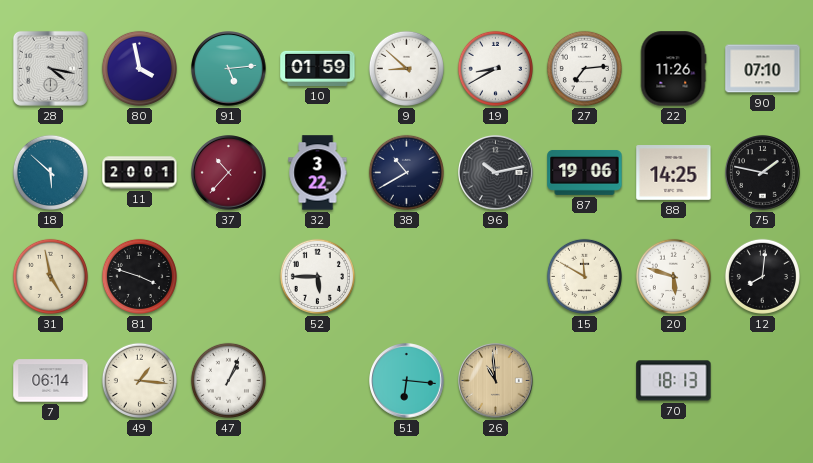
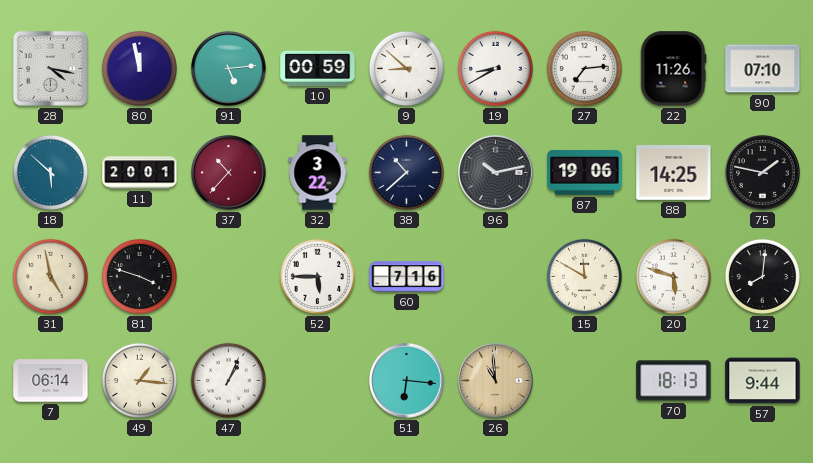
80: 3:58 -> 11:58 (139, 68)
10: 01:59 -> 00:59 (318, 68)
38: 10:40 -> 10:38 (406, 172)
60: none -> 7:16 (407, 277)
57: none -> 9:44 (763, 381)
